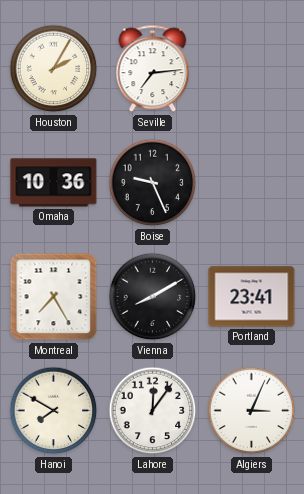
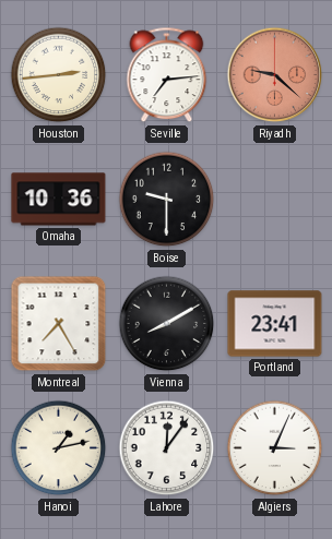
Houston: 2:05 -> 2:44 (59, 75)
Riyadh: none -> 9:22 (275, 75)
Boise: 9:26 -> 9:30 (167, 200)
Hanoi: 7:50 -> 1:13 (59, 448)
